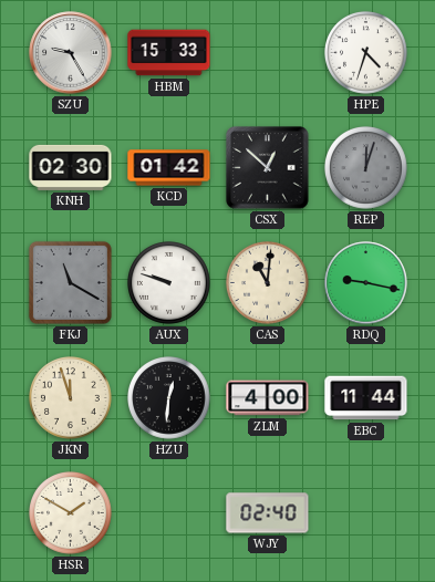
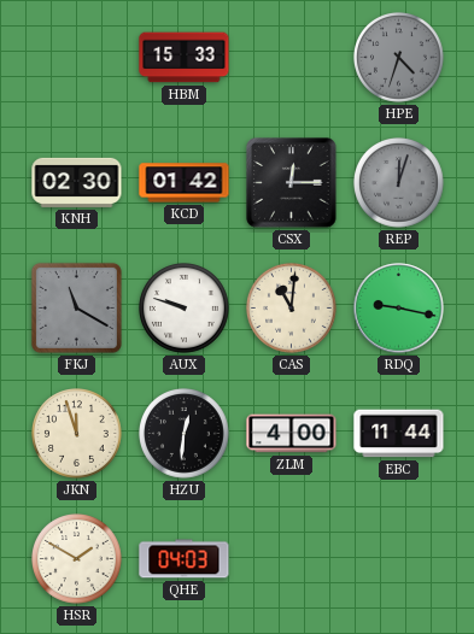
SZU: 9:25 -> none (71, 53)
HPE dial: white -> grey (399, 58)
CSX: 12:52 -> 12:15 (292, 183)
QHE: none -> 04:03 (185, 559)
WJY: 02:40 -> none (268, 513)
